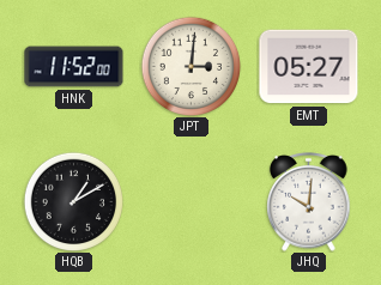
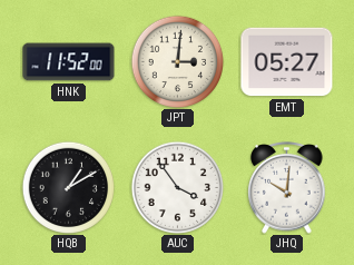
AUC: none -> 3:54 (177, 187)
